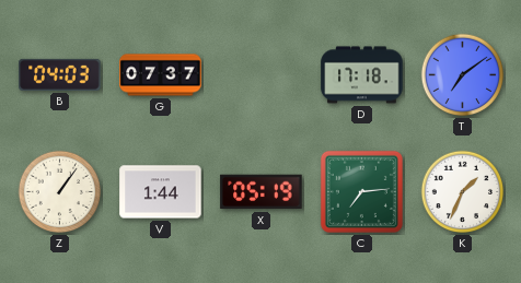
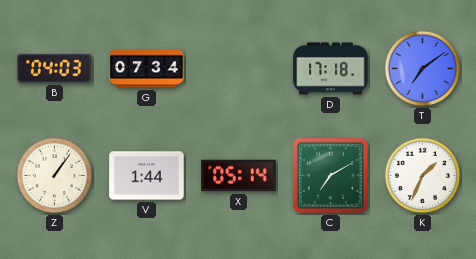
G: 07:37 -> 07:34 (147, 69)
X: 05:19 -> 05:14 (239, 176)
C: 7:14 -> 7:10 (330, 175)
